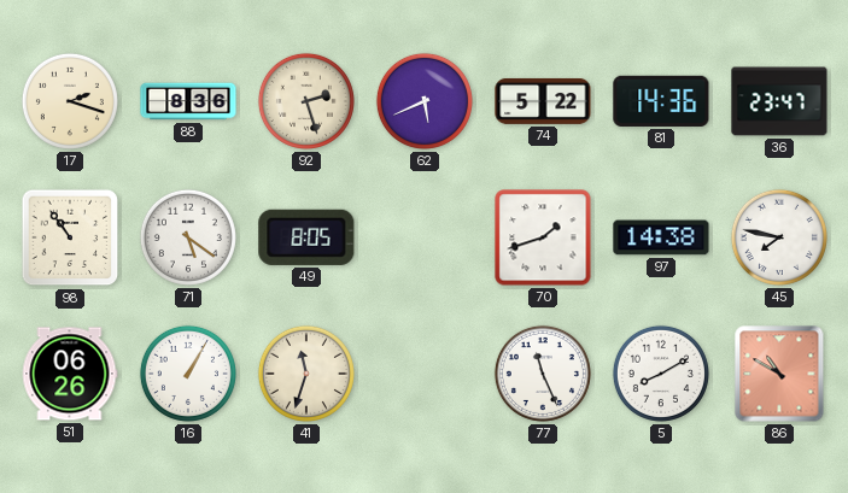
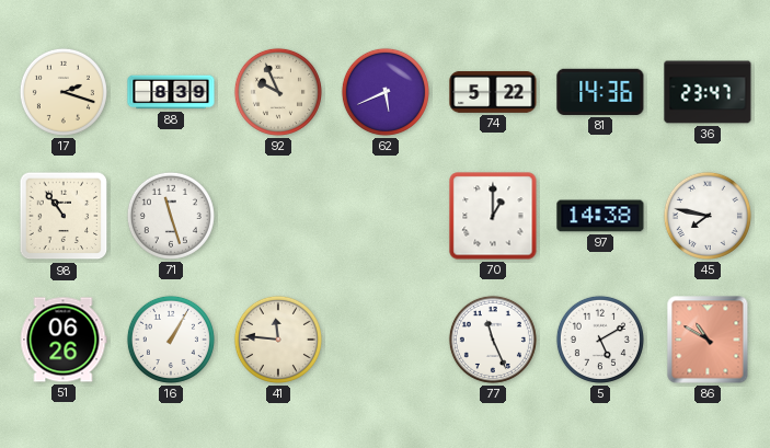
88: 8:36 -> 8:39 (171, 92)
92: 2:27 -> 9:56 (278, 92)
71: 5:21 -> 11:27 (171, 216)
49: 8:05 -> none (306, 237)
70: 1:42 -> 1:00 (493, 216)
41: 11:33 -> 11:46 (278, 340)
5: 8:10 -> 5:10 (600, 340)
